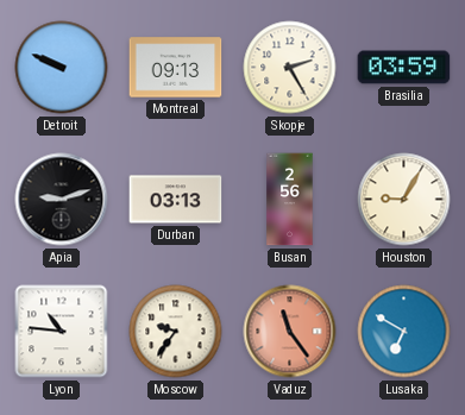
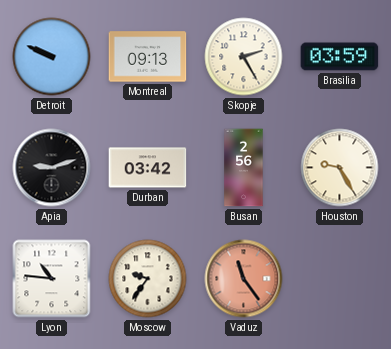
Durban: 03:13 -> 03:42 (148, 168)
Houston: 9:05 -> 9:25 (340, 168)
Lusaka: 6:50 -> none (404, 332)
